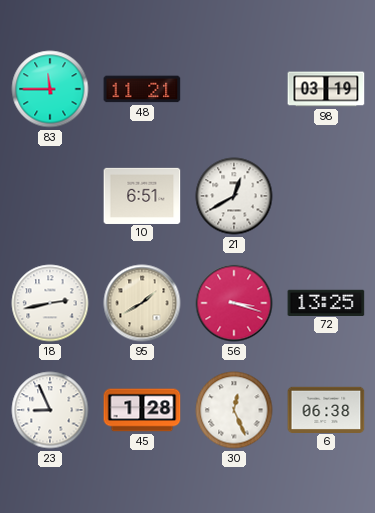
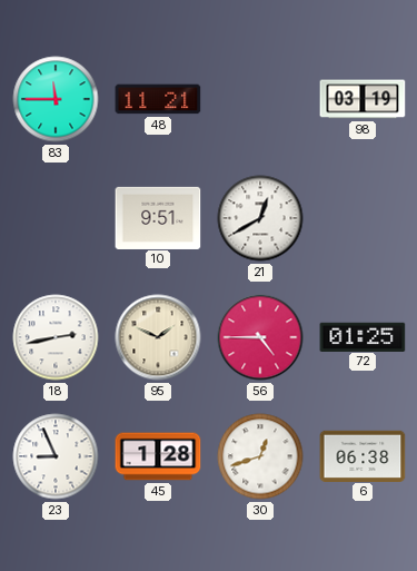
10: 6:51 -> 9:51 (158, 217)
95: 1:40 -> 1:49 (158, 337)
56: 3:18 -> 4:45 (260, 337)
72: 13:25 -> 01:25 (363, 336)
30: 12:26 -> 12:42 (260, 456)
